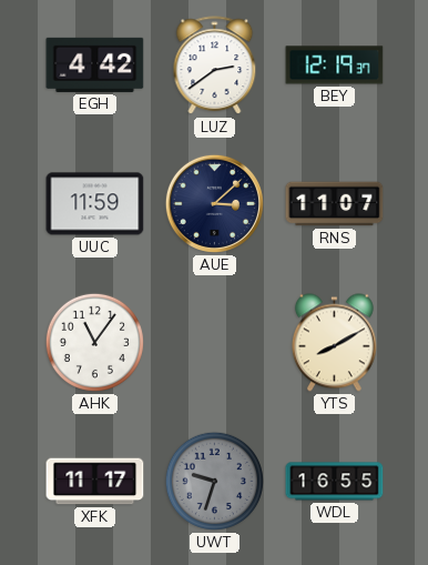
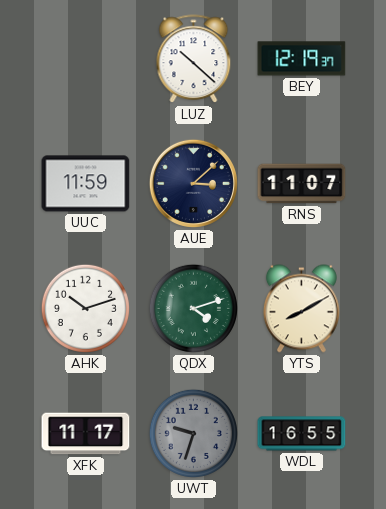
EGH: 4:42 -> none (95, 64)
LUZ: 2:39 -> 10:22 (194, 59)
AHK: 11:06 -> 10:12 (85, 308)
QDX: none -> 4:12 (193, 308)
